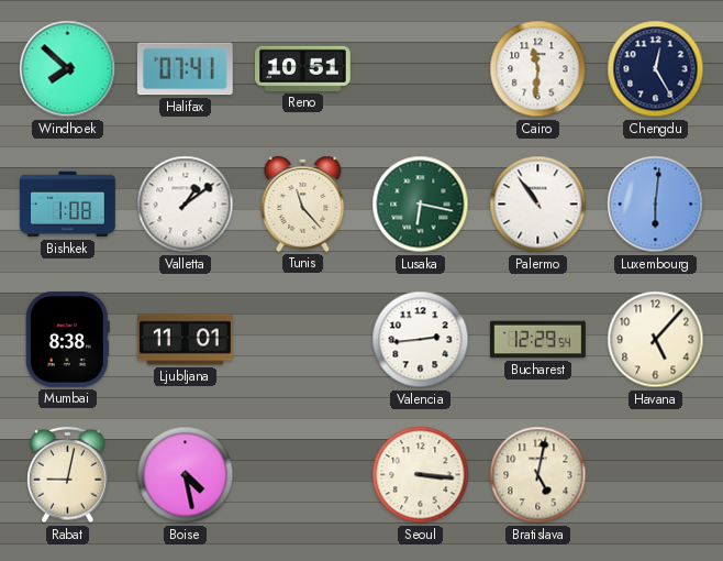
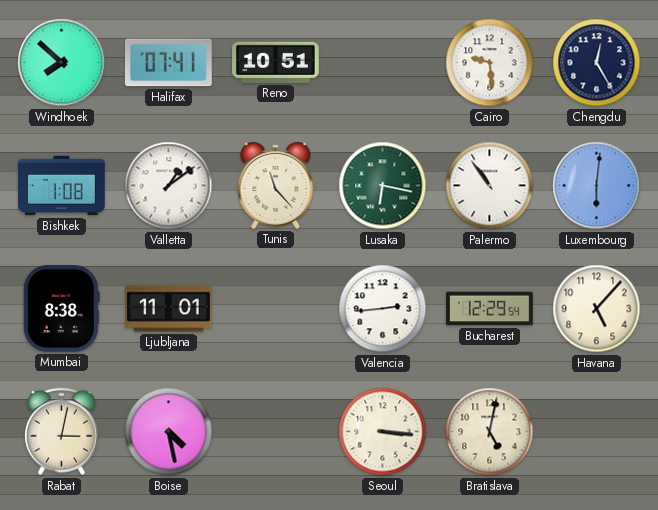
Cairo: 11:31 -> 9:29 (490, 63)
Rabat: 9:02 -> 3:02 (62, 432)
